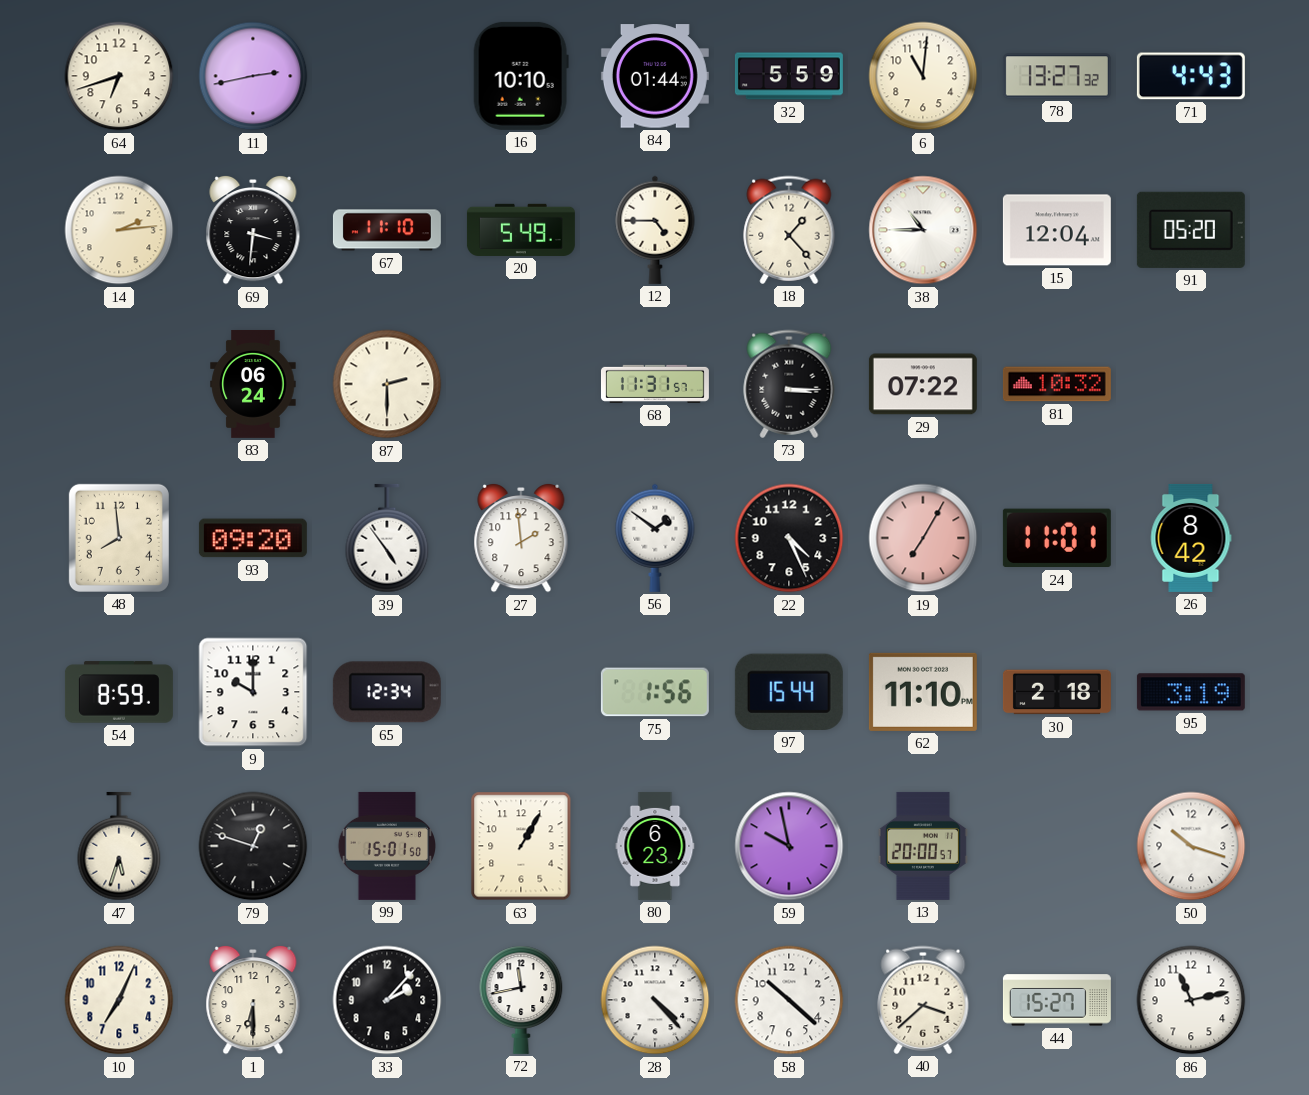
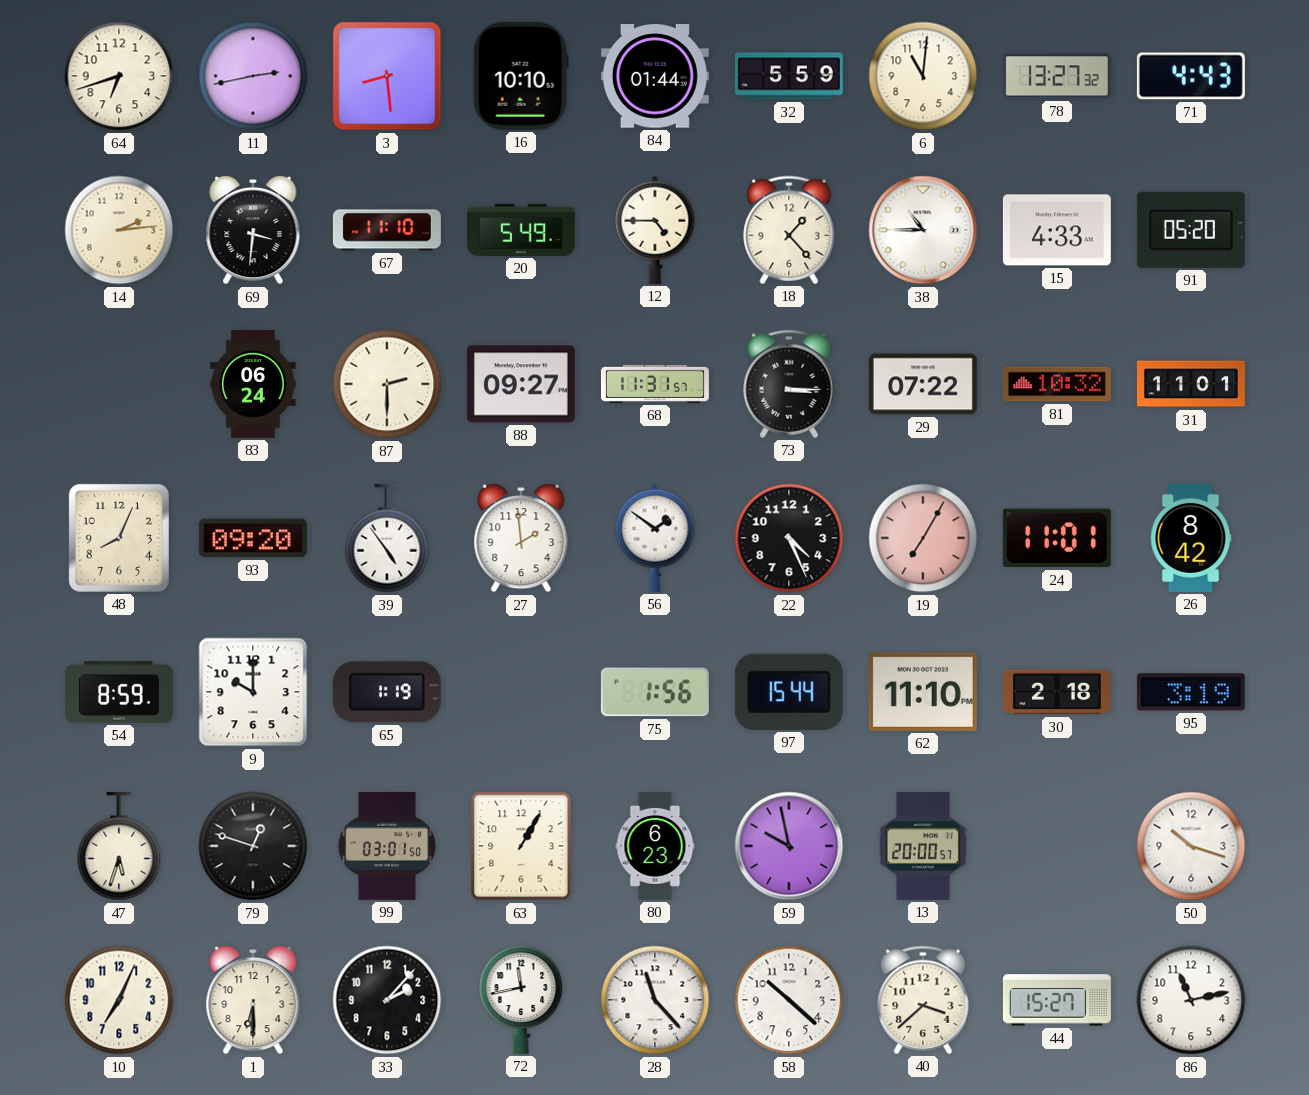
3: none -> 8:29 (387, 76)
15: 12:04 -> 4:33 (1057, 230)
88: none -> 09:27 (521, 384)
31: none -> 11:01 (1191, 384)
48: 7:59 -> 8:04 (119, 538)
65: 12:34 -> 1:19 (387, 692)
99: 15:01 -> 03:01 (386, 846)
28: 4:23 -> 11:23 (655, 1000)
